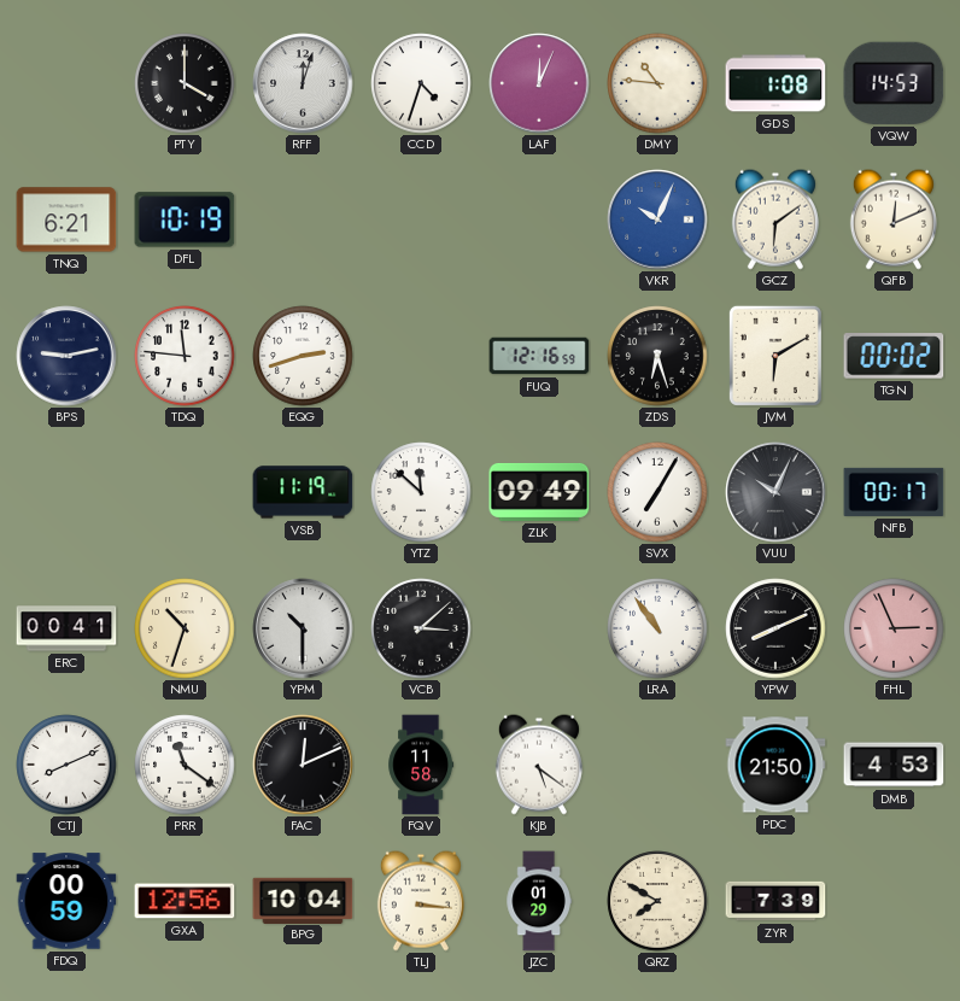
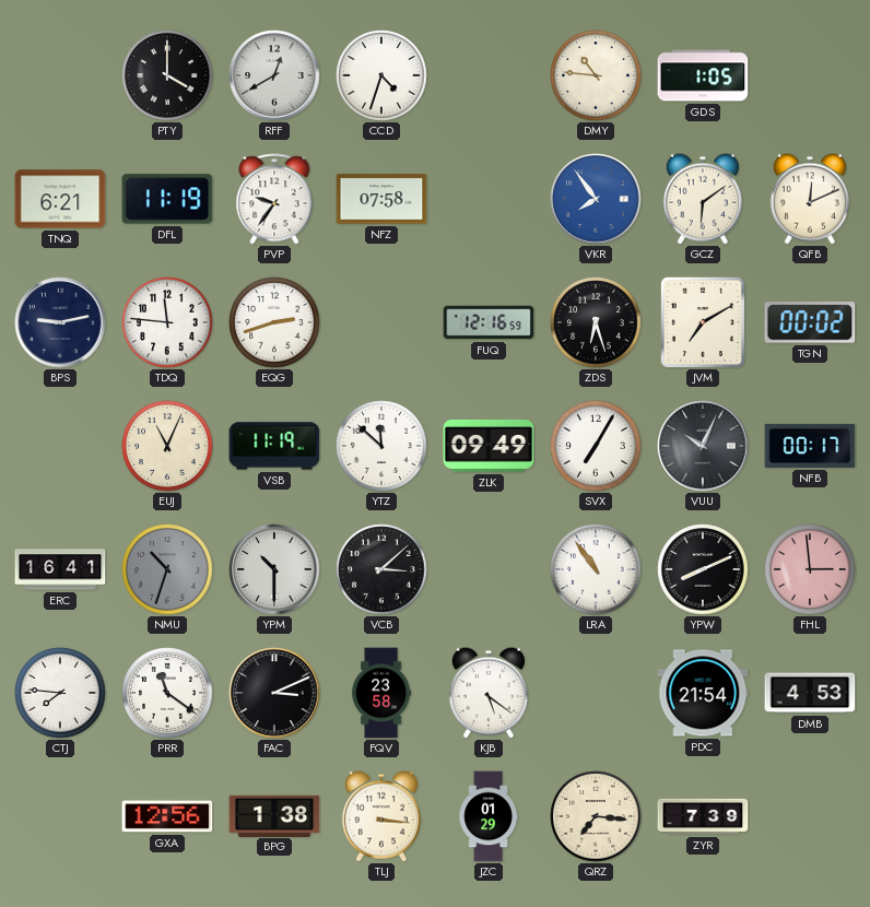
RFF: 12:03 -> 12:40 (274, 75)
LAF: 12:04 -> none (539, 83)
GDS: 1:08 -> 1:05 (703, 75)
VQW: 14:53 -> none (894, 83)
DFL: 10:19 -> 11:19 (167, 199)
PVP: none -> 9:36 (274, 199)
NFZ: none -> 07:58 (381, 199)
VKR: 10:04 -> 7:54 (596, 199)
JVM: 6:10 -> 7:10 (703, 322)
EUJ: none -> 11:04 (167, 446)
ERC: 00:41 -> 16:41 (60, 569)
NMU dial: cream -> grey (167, 569)
FHL: 2:56 -> 2:59 (810, 569)
CTJ: 8:11 -> 7:46 (60, 693)
FAC: 12:11 -> 3:11 (274, 693)
FQV: 11:58 -> 23:58 (381, 693)
PDC: 21:50 -> 21:54 (703, 693)
FDQ: 00:59 -> none (66, 901)
BPG: 10:04 -> 1:38 (274, 815)
QRZ: 7:50 -> 7:16 (596, 816)
